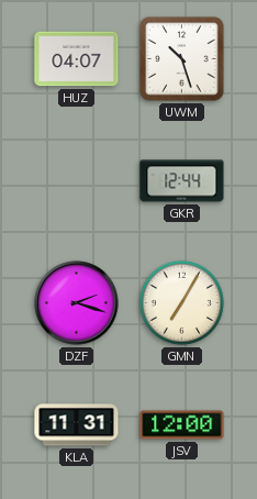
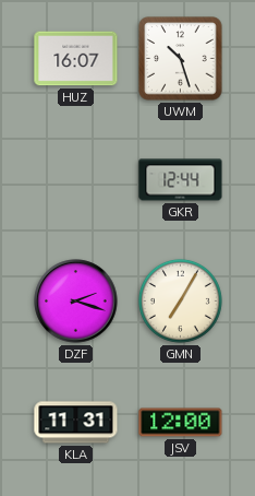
HUZ: 04:07 -> 16:07 (76, 59)
